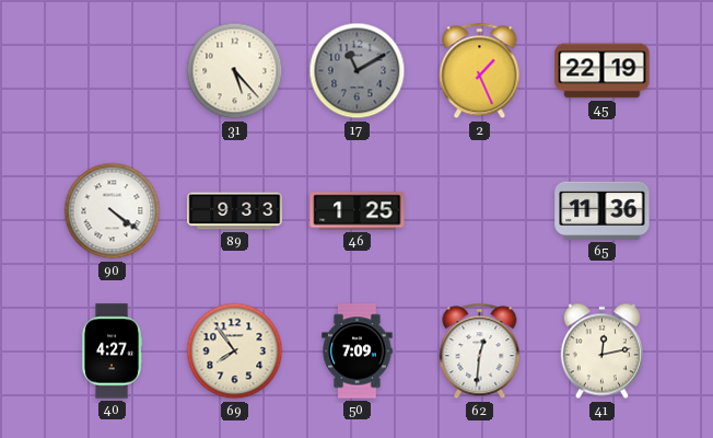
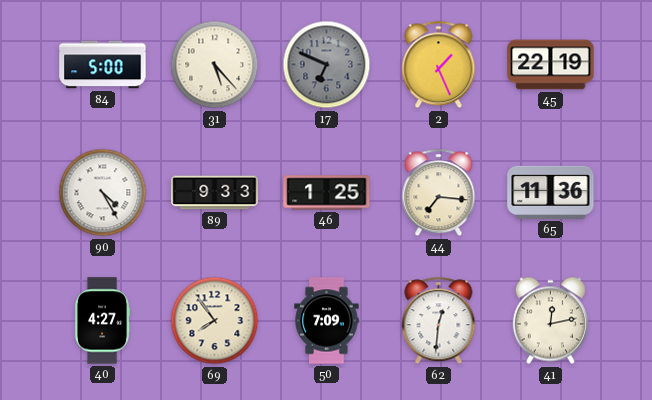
84: none -> 5:00 (103, 65)
17: 11:10 -> 6:49 (327, 65)
90: 4:21 -> 4:25 (103, 193)
44: none -> 7:16 (439, 193)
